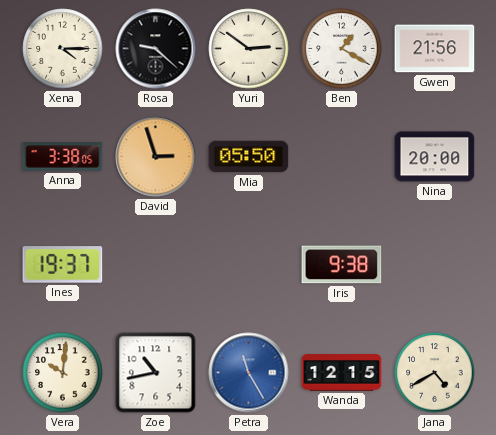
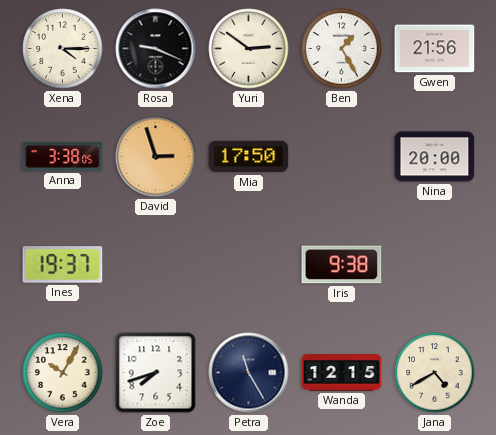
Rosa: 9:22 -> 9:19 (156, 49)
Ben: 1:20 -> 1:25 (342, 49)
Mia: 05:50 -> 17:50 (249, 157)
Vera: 10:01 -> 10:05 (63, 373)
Zoe: 10:43 -> 7:42 (156, 373)
Petra dial: blue -> navy (249, 373)
